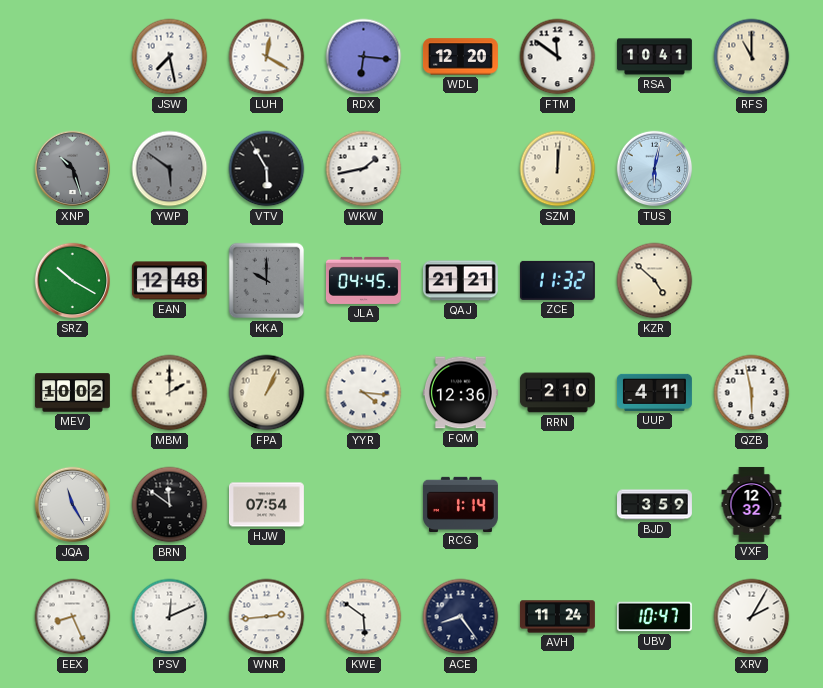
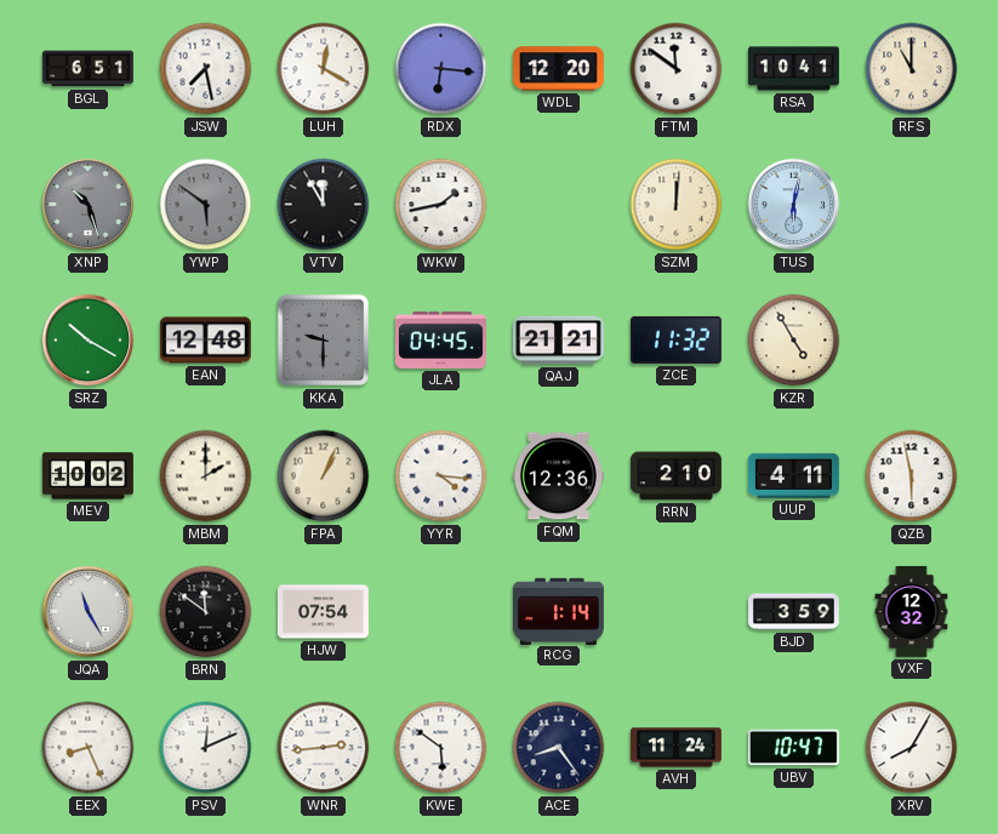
BGL: none -> 6:51 (89, 69)
VTV: 5:55 -> 11:55 (324, 205)
KKA: 10:00 -> 9:30 (324, 341)
KZR: 4:52 -> 4:55 (794, 341)
XRV: 2:05 -> 8:05 (912, 748)
